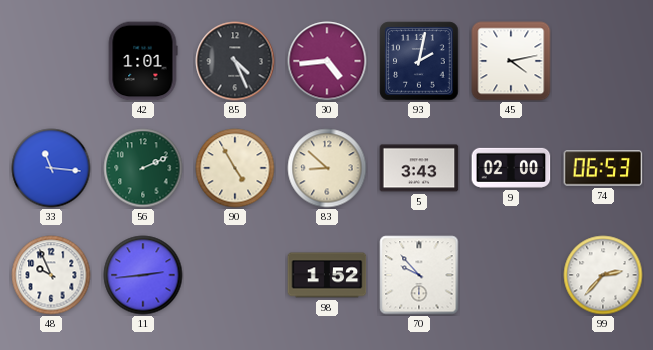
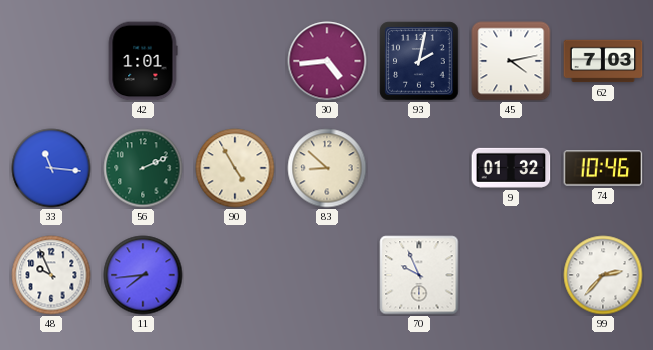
85: 4:26 -> none (235, 61)
62: none -> 7:03 (603, 61)
5: 3:43 -> none (419, 168)
9: 02:00 -> 01:32 (511, 168)
74: 06:53 -> 10:46 (603, 168)
11: 2:44 -> 7:44 (143, 275)
98: 1:52 -> none (327, 275)
70: 9:53 -> 9:56 (419, 275)
